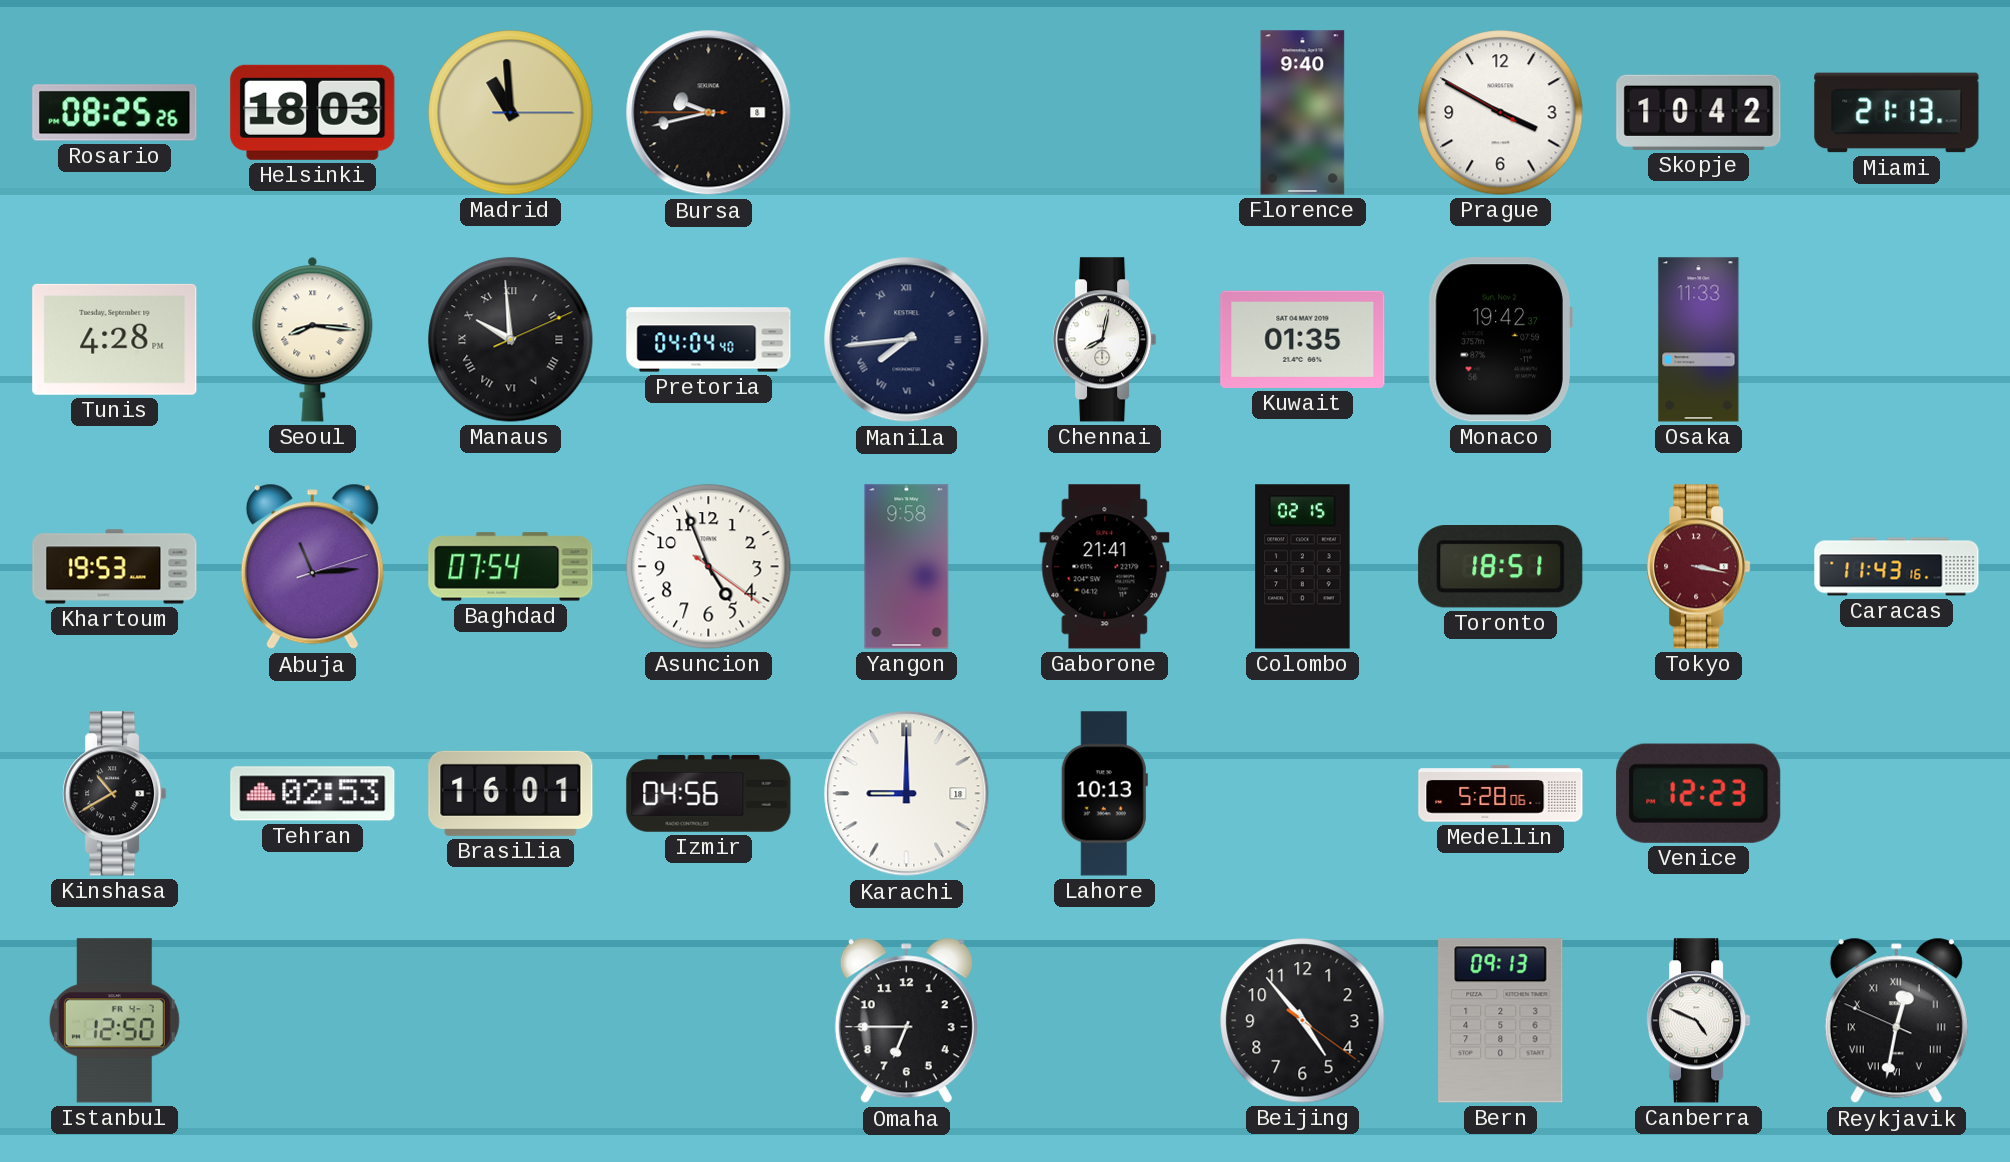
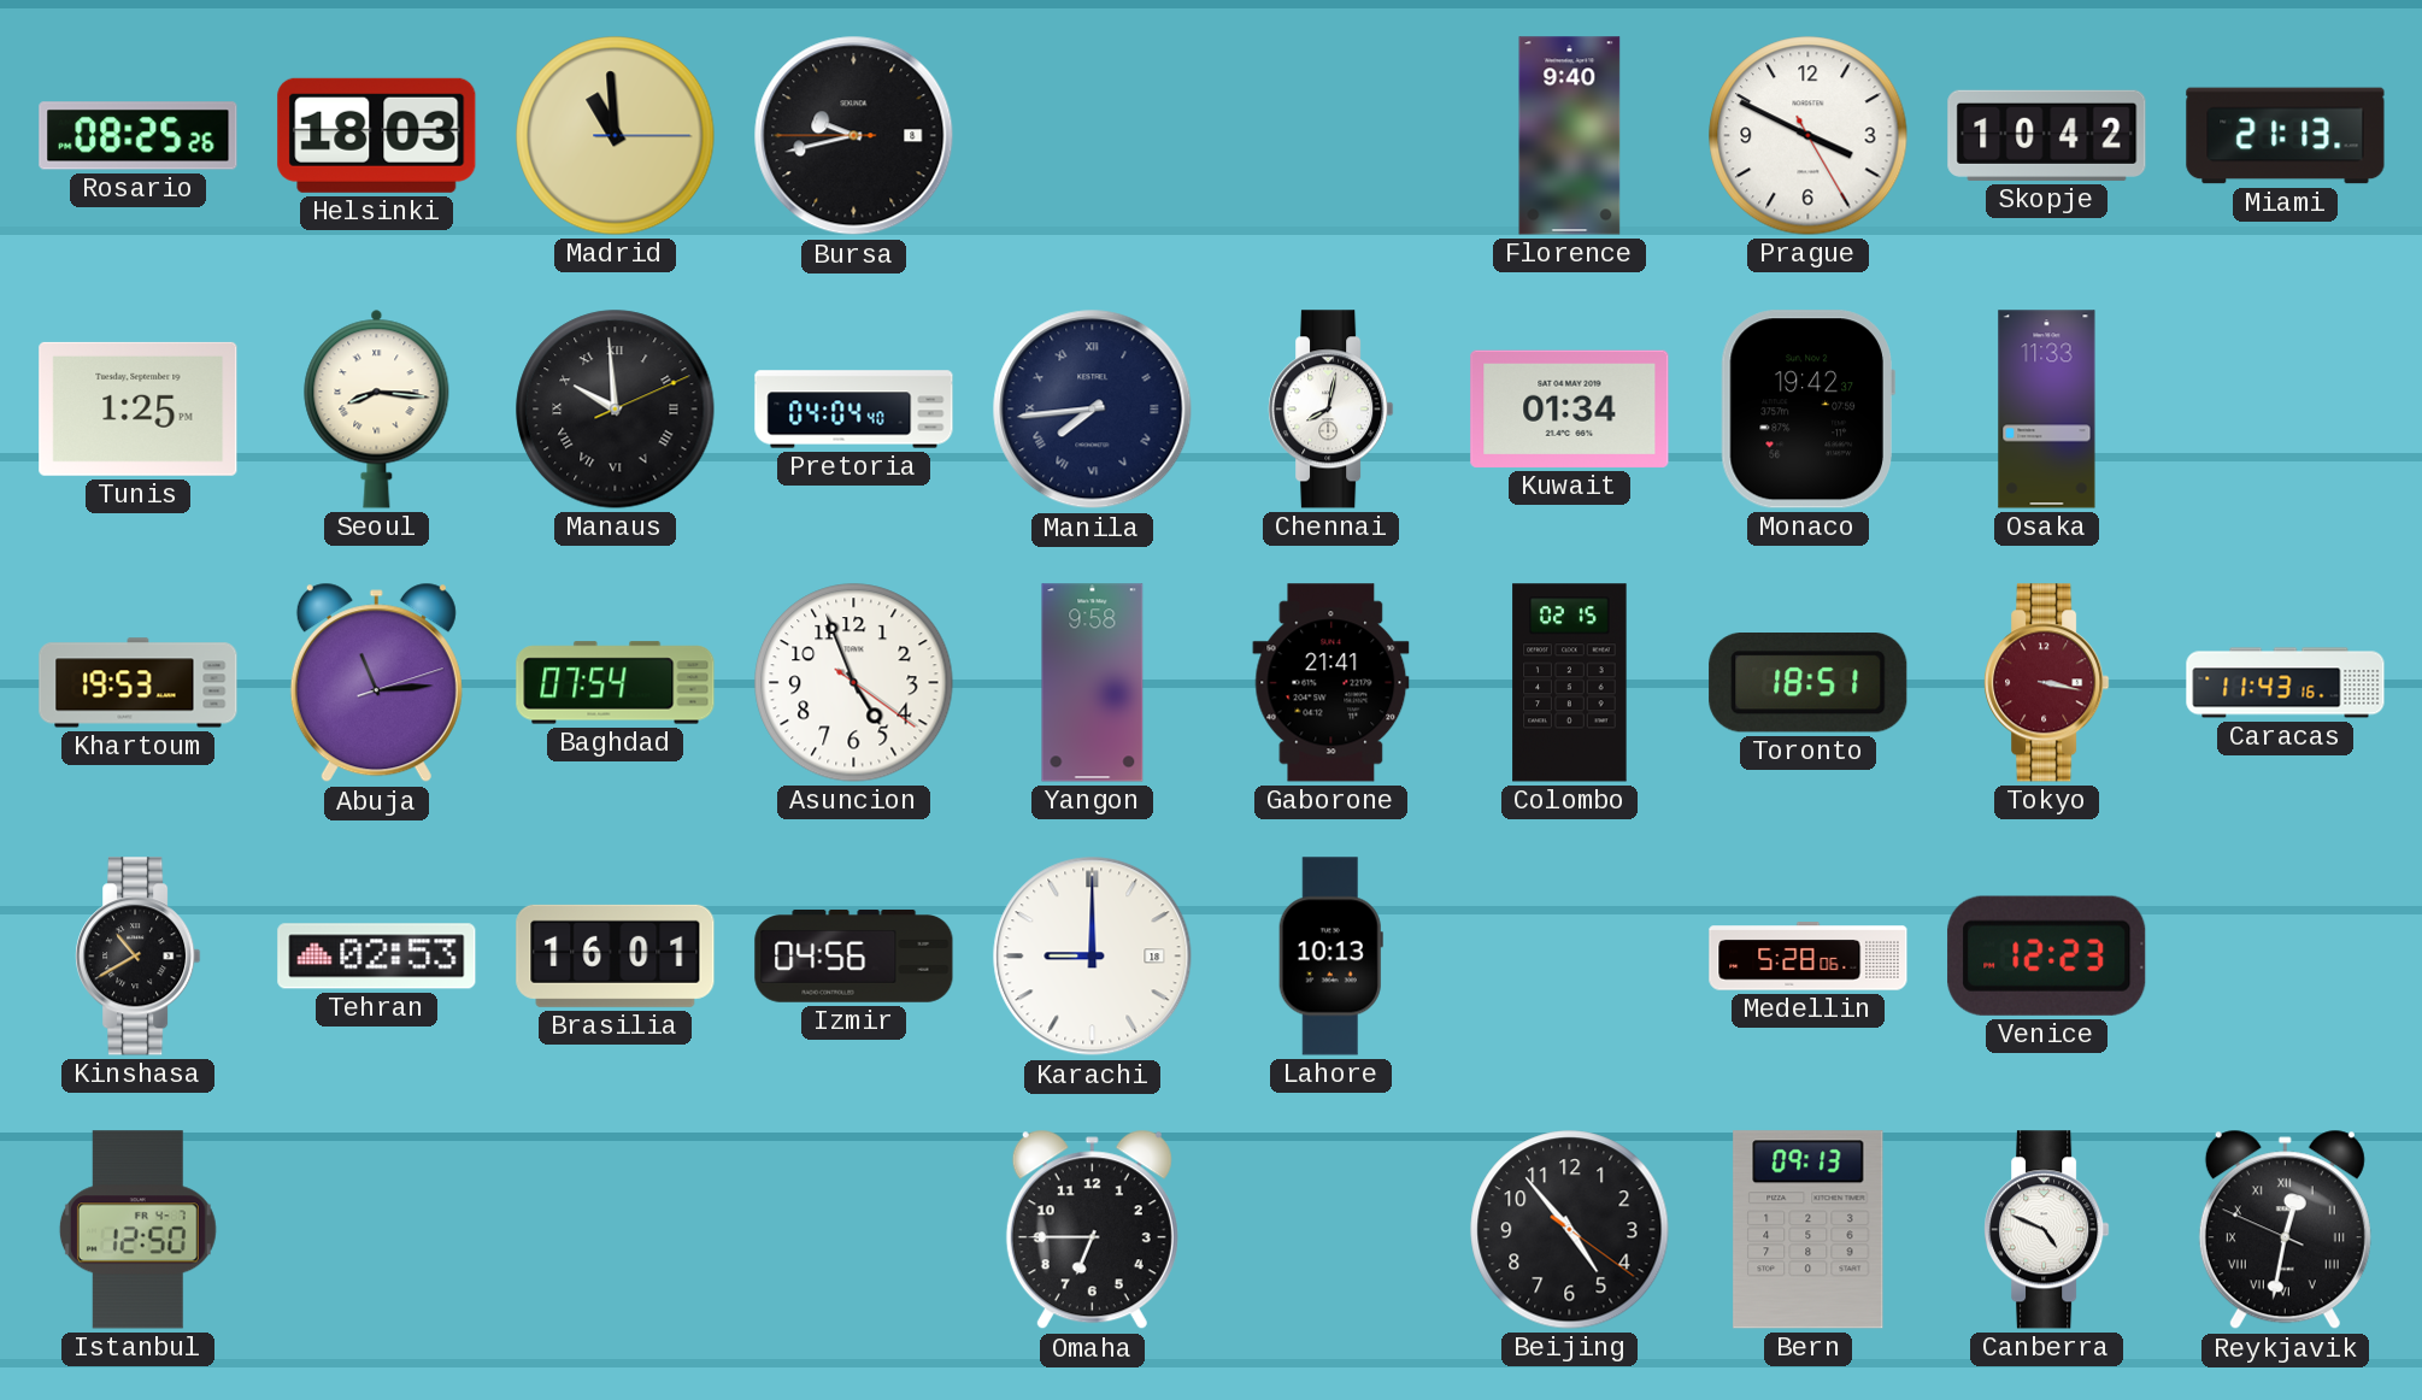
Prague: 3:49:50 -> 3:49:25 (1809, 136)
Tunis: 4:28 -> 1:25 (139, 408)
Kuwait: 01:35 -> 01:34 (1570, 408)
